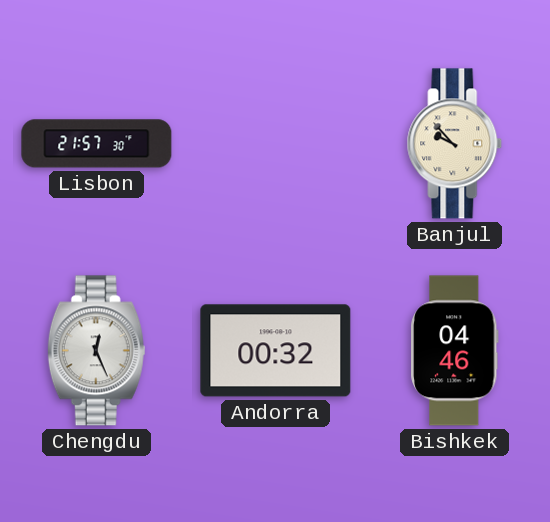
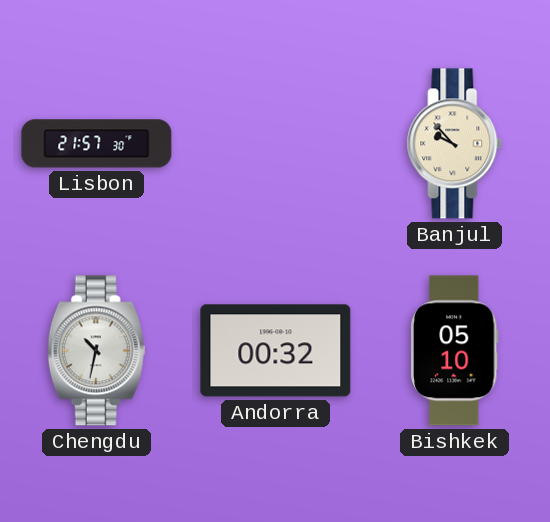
Chengdu: 12:26 -> 10:32 (96, 351)
Bishkek: 04:46 -> 05:10 (455, 351)
